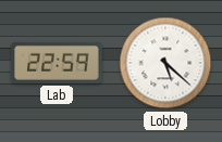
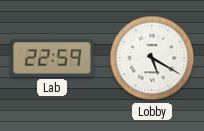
Lobby: 5:22 -> 5:20 (152, 58)
